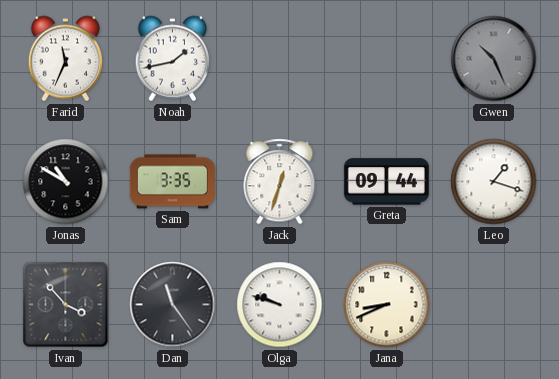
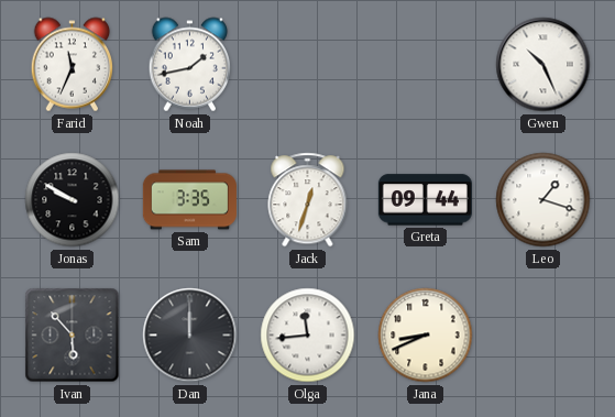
Gwen dial: grey -> white (543, 65)
Jonas: 10:50 -> 9:50 (73, 200)
Ivan: 3:53 -> 5:53 (73, 336)
Dan: 11:24 -> 12:00 (190, 336)
Olga: 9:48 -> 11:44 (308, 336)
